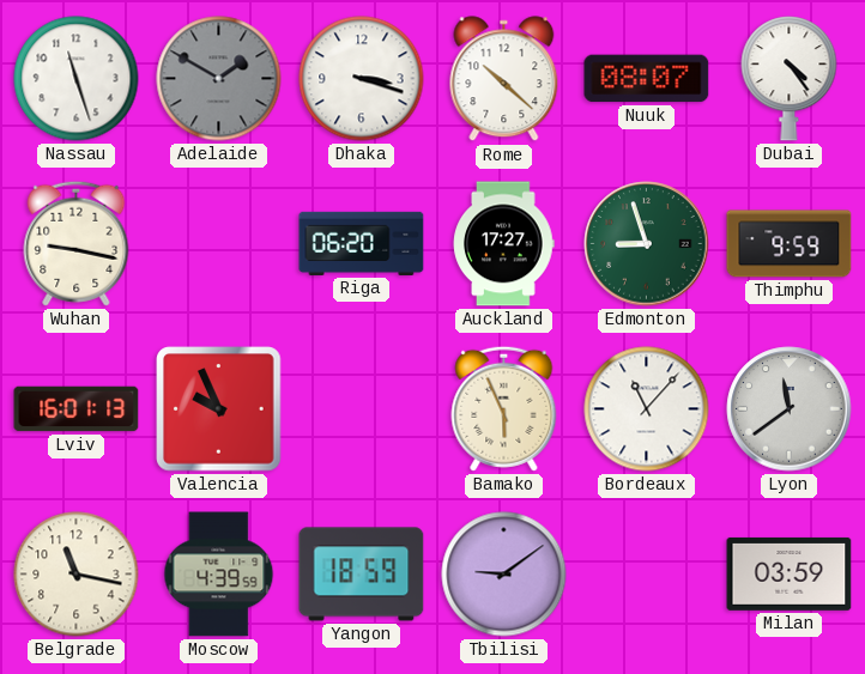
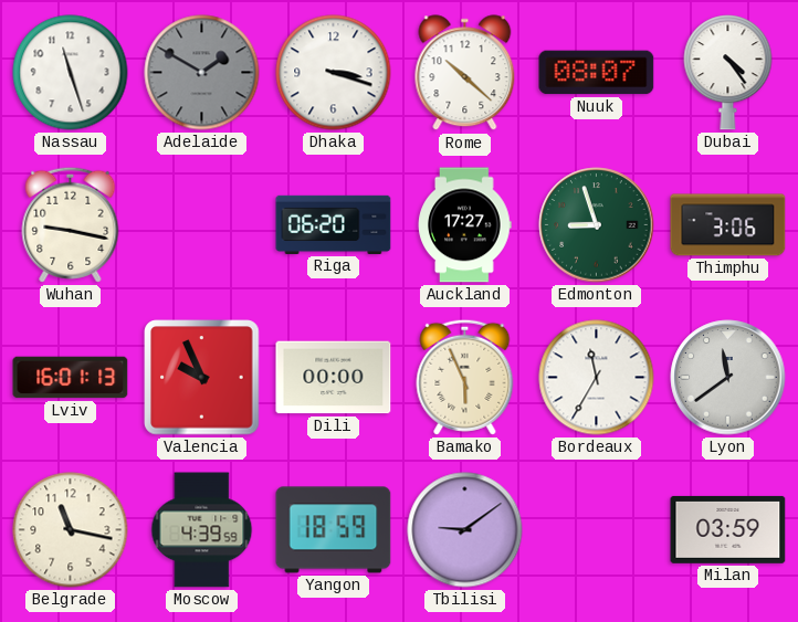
Thimphu: 9:59 -> 3:06 (728, 225)
Dili: none -> 00:00 (334, 378)
Bordeaux: 11:07 -> 11:35 (597, 378)
